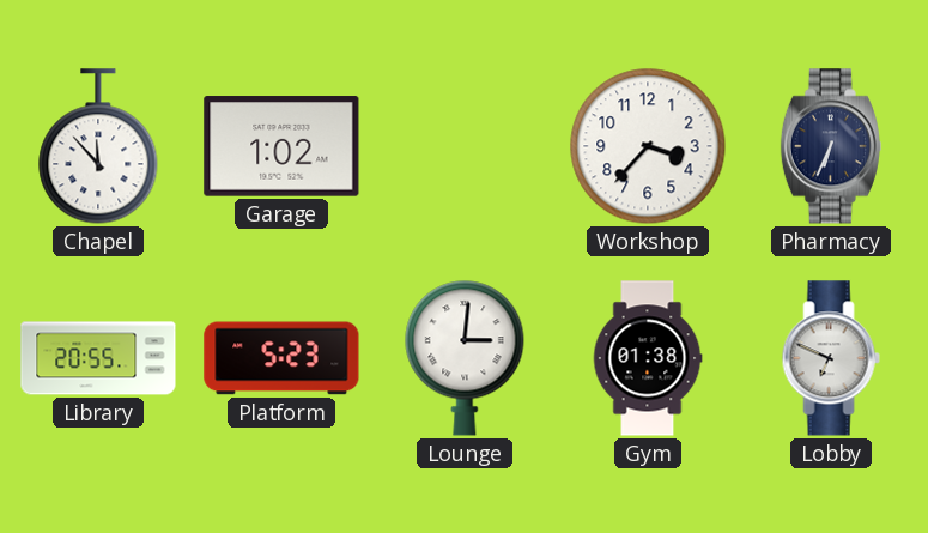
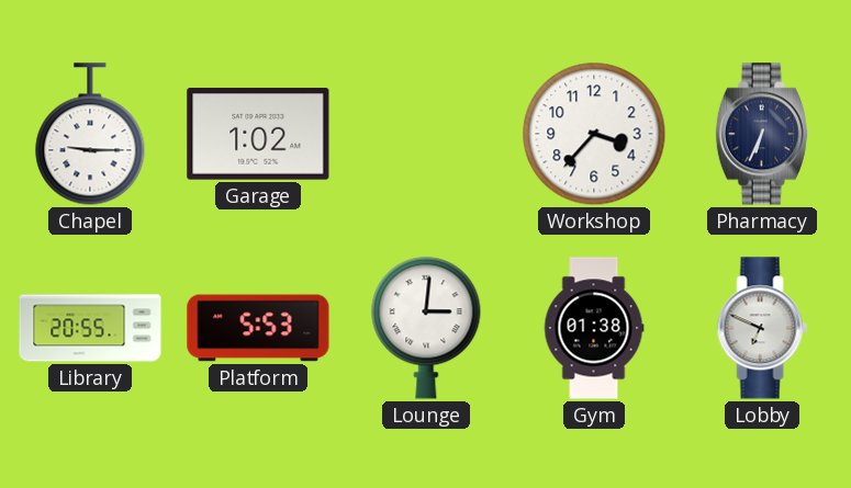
Chapel: 11:53 -> 9:15 (90, 134)
Platform: 5:23 -> 5:53 (258, 328)
